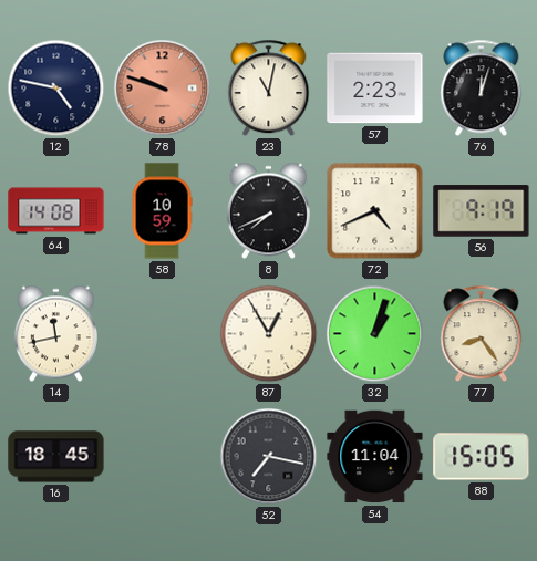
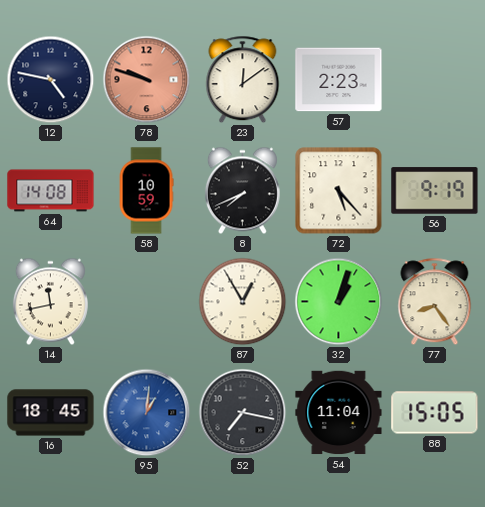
23: 11:02 -> 12:09 (243, 80)
76: 12:03 -> none (482, 89)
72: 4:41 -> 5:23 (339, 191)
95: none -> 1:01 (147, 413)
